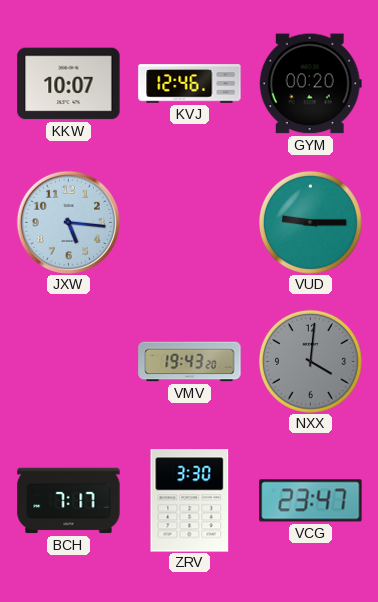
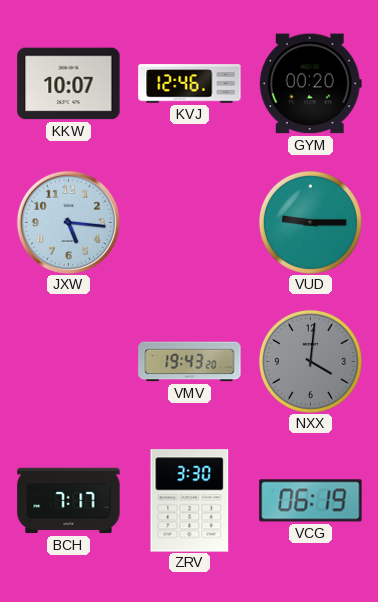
VCG: 23:47 -> 06:19 (311, 501)
